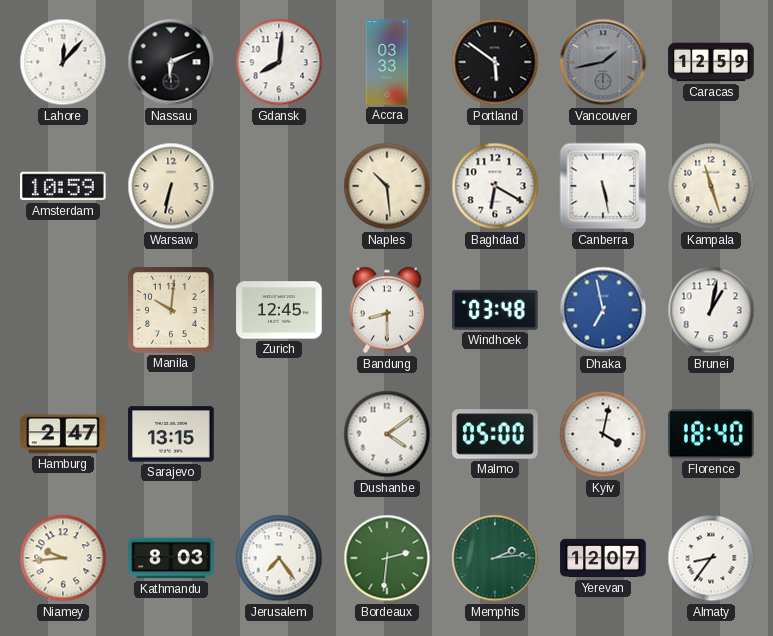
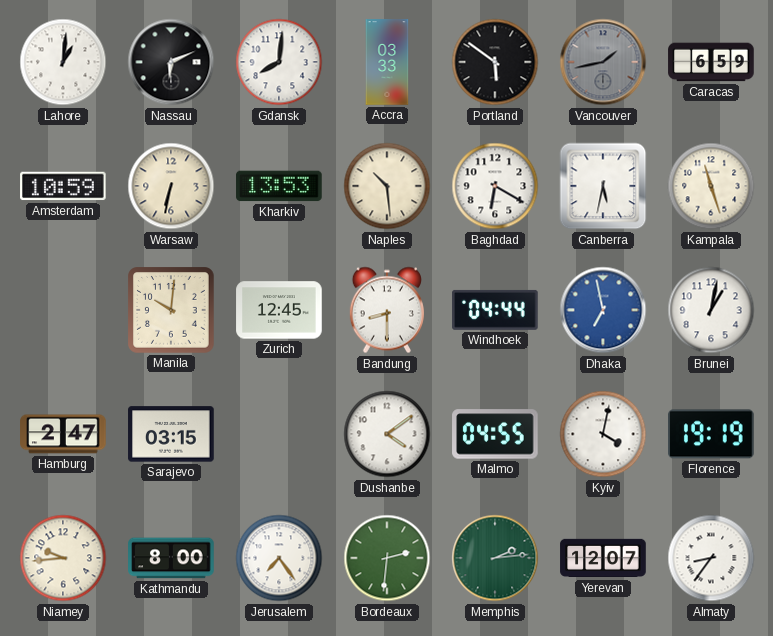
Lahore: 12:07 -> 1:01 (63, 62)
Caracas: 12:59 -> 6:59 (711, 62)
Kharkiv: none -> 13:53 (279, 186)
Canberra: 5:28 -> 5:32 (603, 186)
Windhoek: 03:48 -> 04:44 (495, 310)
Sarajevo: 13:15 -> 03:15 (171, 434)
Malmo: 05:00 -> 04:55 (495, 434)
Florence: 18:40 -> 19:19 (712, 434)
Kathmandu: 8:03 -> 8:00 (171, 558)
